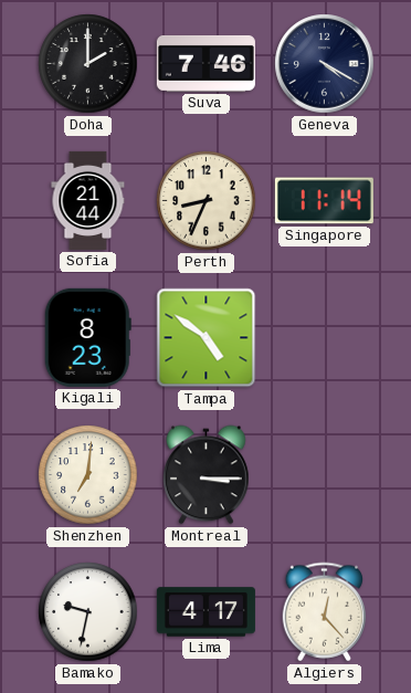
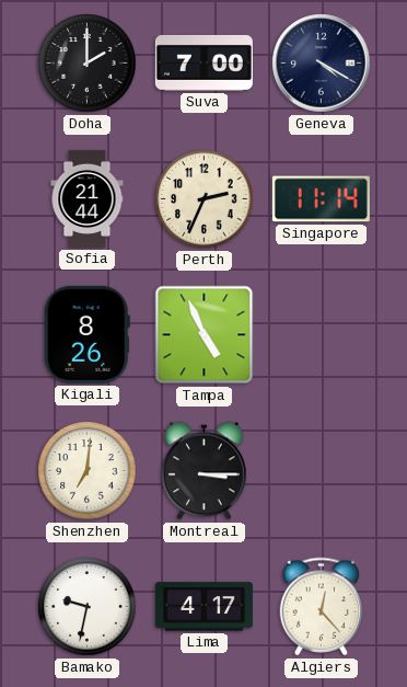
Suva: 7:46 -> 7:00 (203, 64)
Perth: 8:34 -> 2:34 (205, 199)
Kigali: 8:23 -> 8:26 (86, 334)
Tampa: 4:51 -> 4:56 (205, 335)
